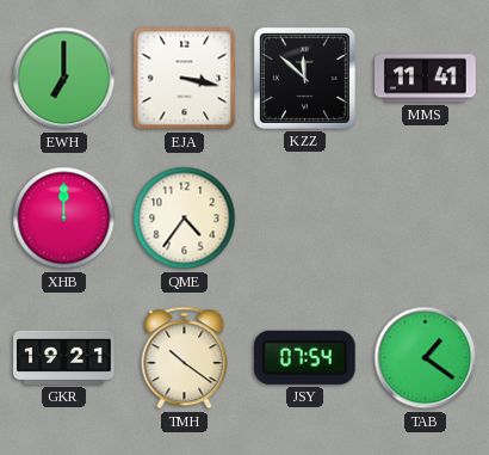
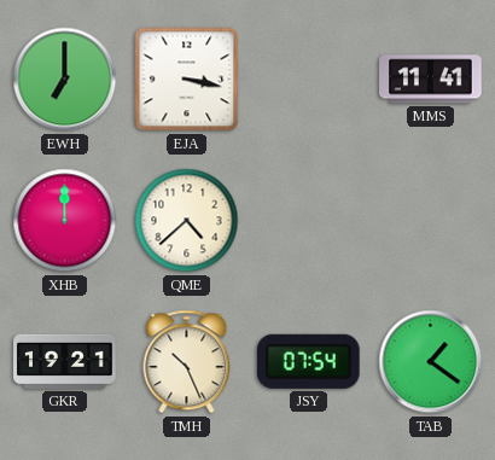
KZZ: 11:52 -> none (304, 78)
QME: 4:36 -> 4:38 (187, 221)
TMH: 10:21 -> 10:26 (187, 362)
